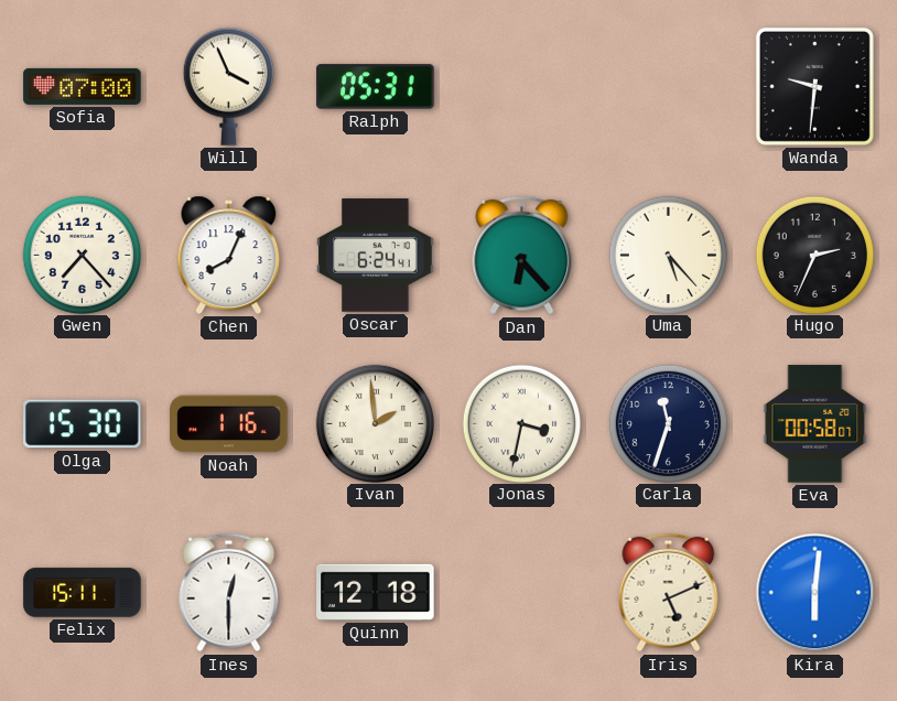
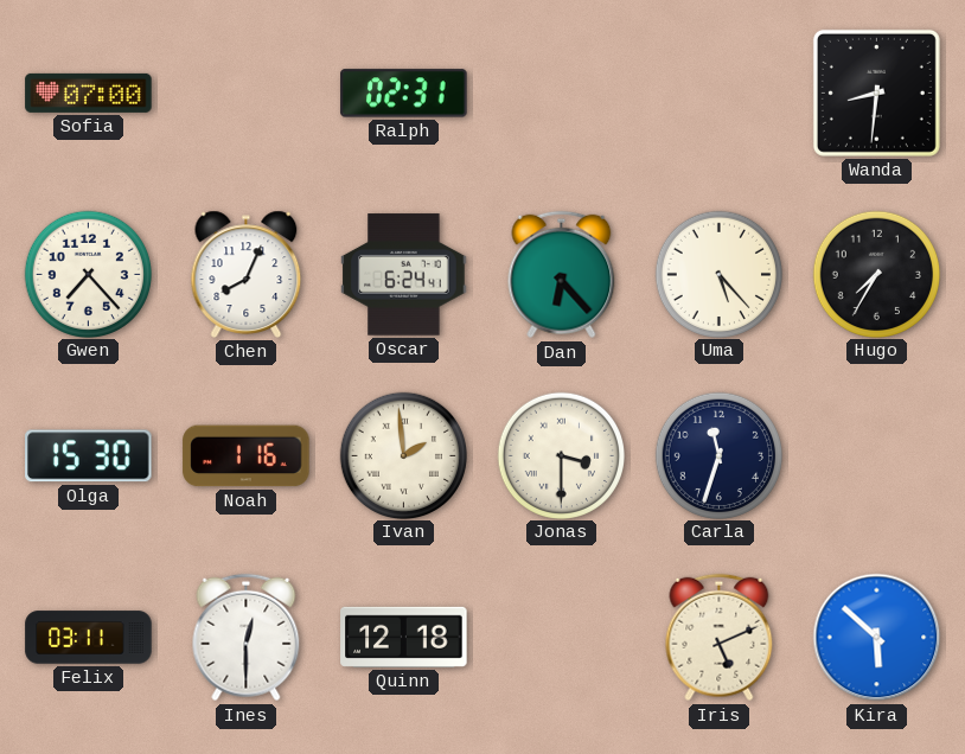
Will: 3:56 -> none (228, 86)
Ralph: 05:31 -> 02:31 (404, 94)
Wanda: 9:31 -> 8:31 (876, 92)
Hugo: 2:34 -> 7:35 (876, 274)
Jonas: 3:32 -> 3:30 (561, 455)
Eva: 00:58 -> none (815, 424)
Felix: 15:11 -> 03:11 (89, 638)
Kira: 6:01 -> 5:52 (877, 638)
